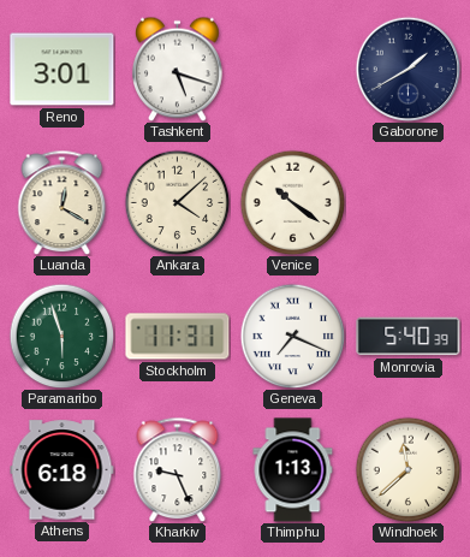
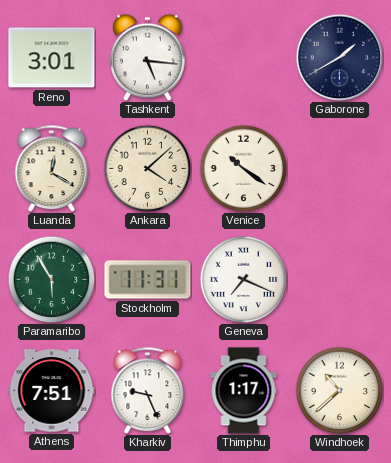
Tashkent: 5:18 -> 5:16 (148, 57)
Paramaribo: 5:57 -> 5:55 (51, 279)
Monrovia: 5:40 -> none (409, 337)
Athens: 6:18 -> 7:51 (52, 391)
Thimphu: 1:13 -> 1:17 (244, 391)
Windhoek: 11:38 -> 10:38 (339, 390)
